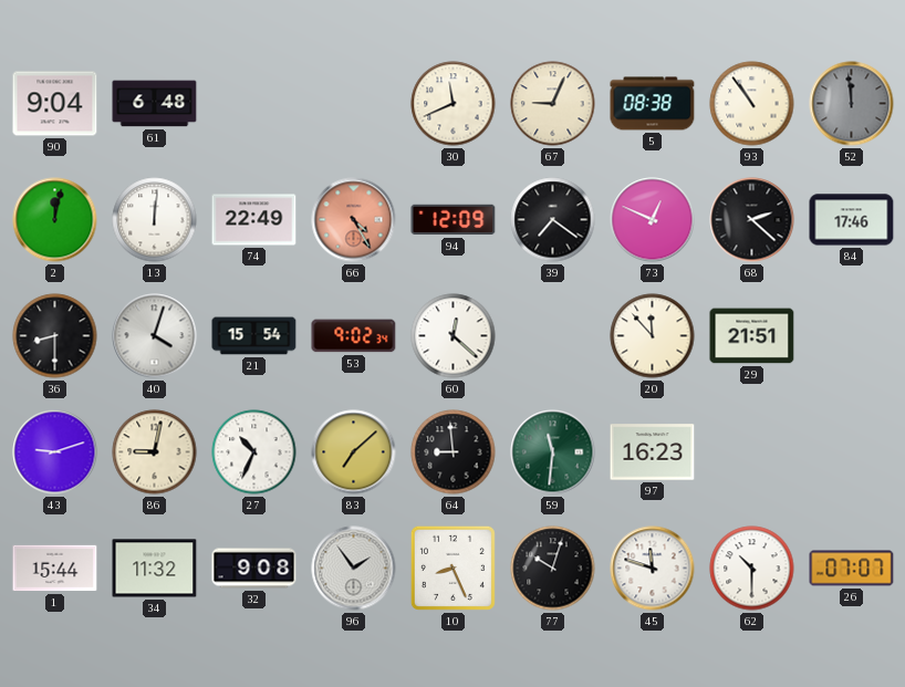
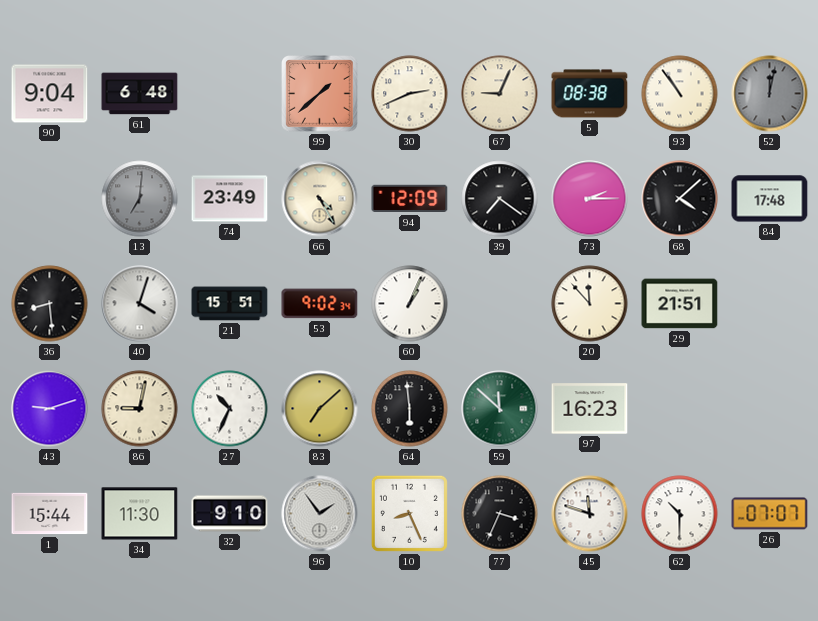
99: none -> 1:38 (320, 94)
30: 11:41 -> 2:41 (410, 94)
52: 11:59 -> 12:02 (770, 94)
2: 12:02 -> none (55, 220)
13: 12:01 -> 7:01 (140, 199)
13 dial: white -> grey (140, 199)
74: 22:49 -> 23:49 (230, 199)
66 dial: salmon -> cream (320, 199)
73: 12:49 -> 2:15 (590, 199)
68: 2:22 -> 4:08 (680, 199)
84: 17:46 -> 17:48 (770, 199)
36: 8:30 -> 8:29 (50, 304)
21: 15:54 -> 15:51 (230, 304)
60: 12:22 -> 1:04 (410, 304)
64: 8:59 -> 5:59 (410, 409)
59: 11:31 -> 11:52 (500, 409)
34: 11:32 -> 11:30 (140, 514)
32: 9:08 -> 9:10 (230, 514)
77: 10:03 -> 3:34 (500, 514)
